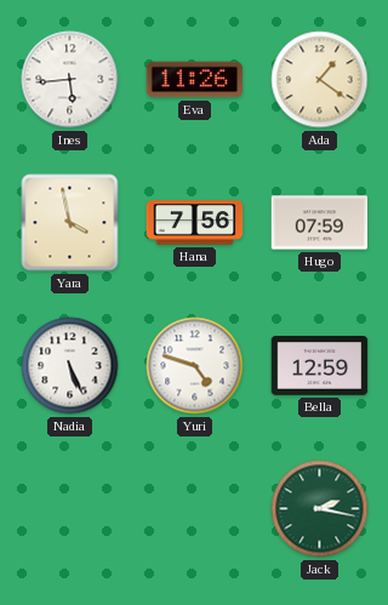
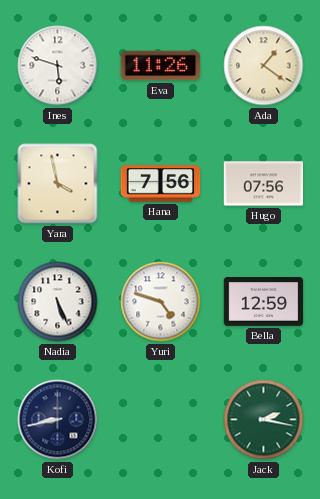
Ines: 5:44 -> 5:48 (58, 66)
Hugo: 07:59 -> 07:56 (264, 184)
Kofi: none -> 8:43 (58, 420)
